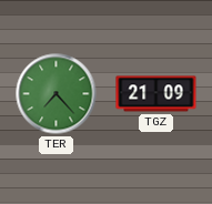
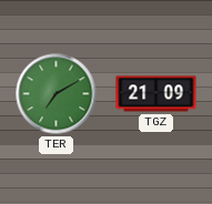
TER: 7:23 -> 7:10 (57, 94)
